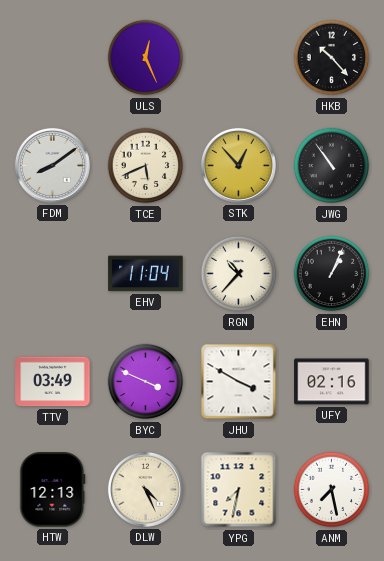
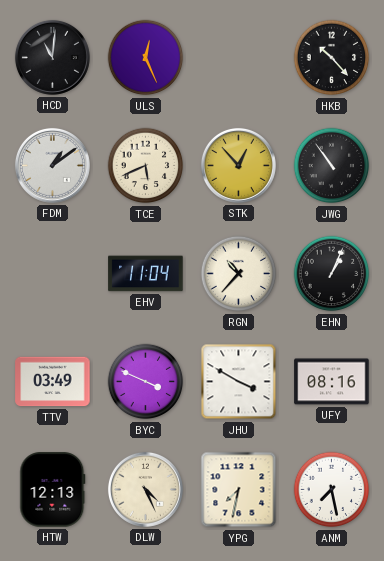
HCD: none -> 11:01 (52, 57)
FDM: 8:09 -> 1:09 (52, 165)
UFY: 02:16 -> 08:16 (332, 382)
